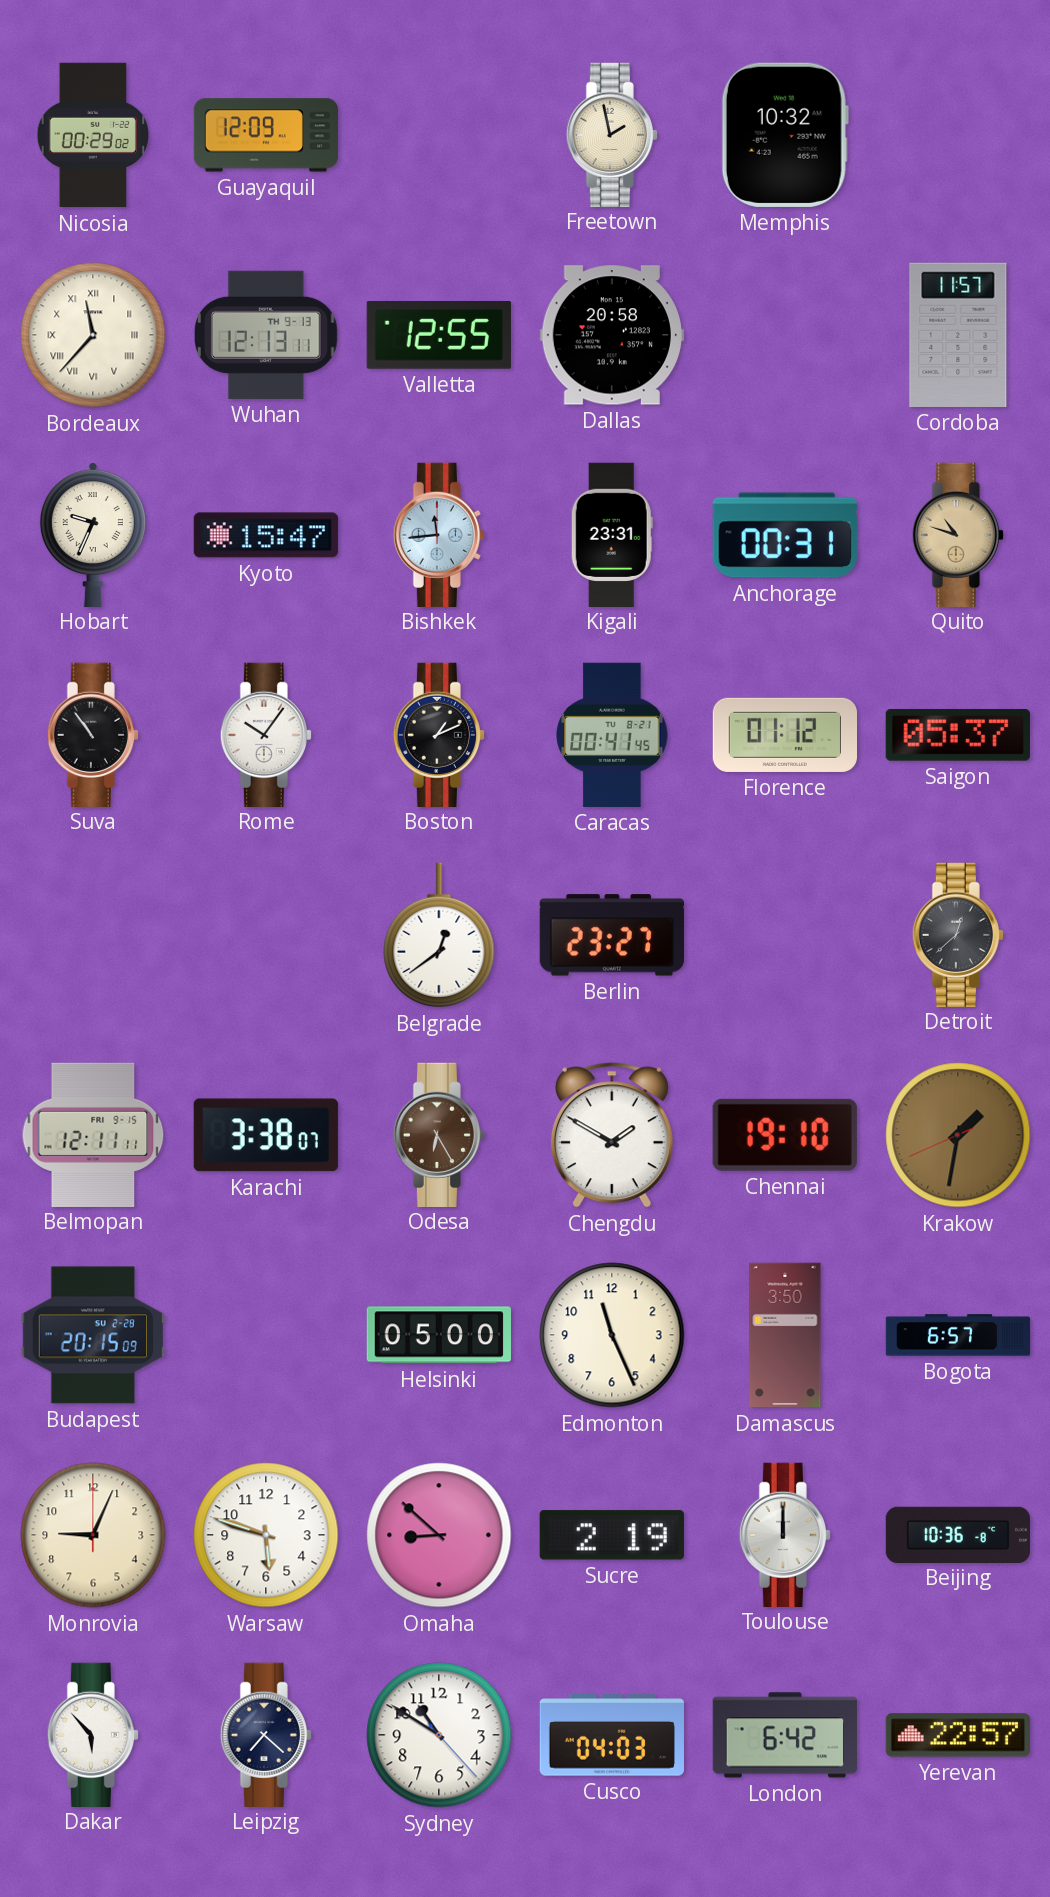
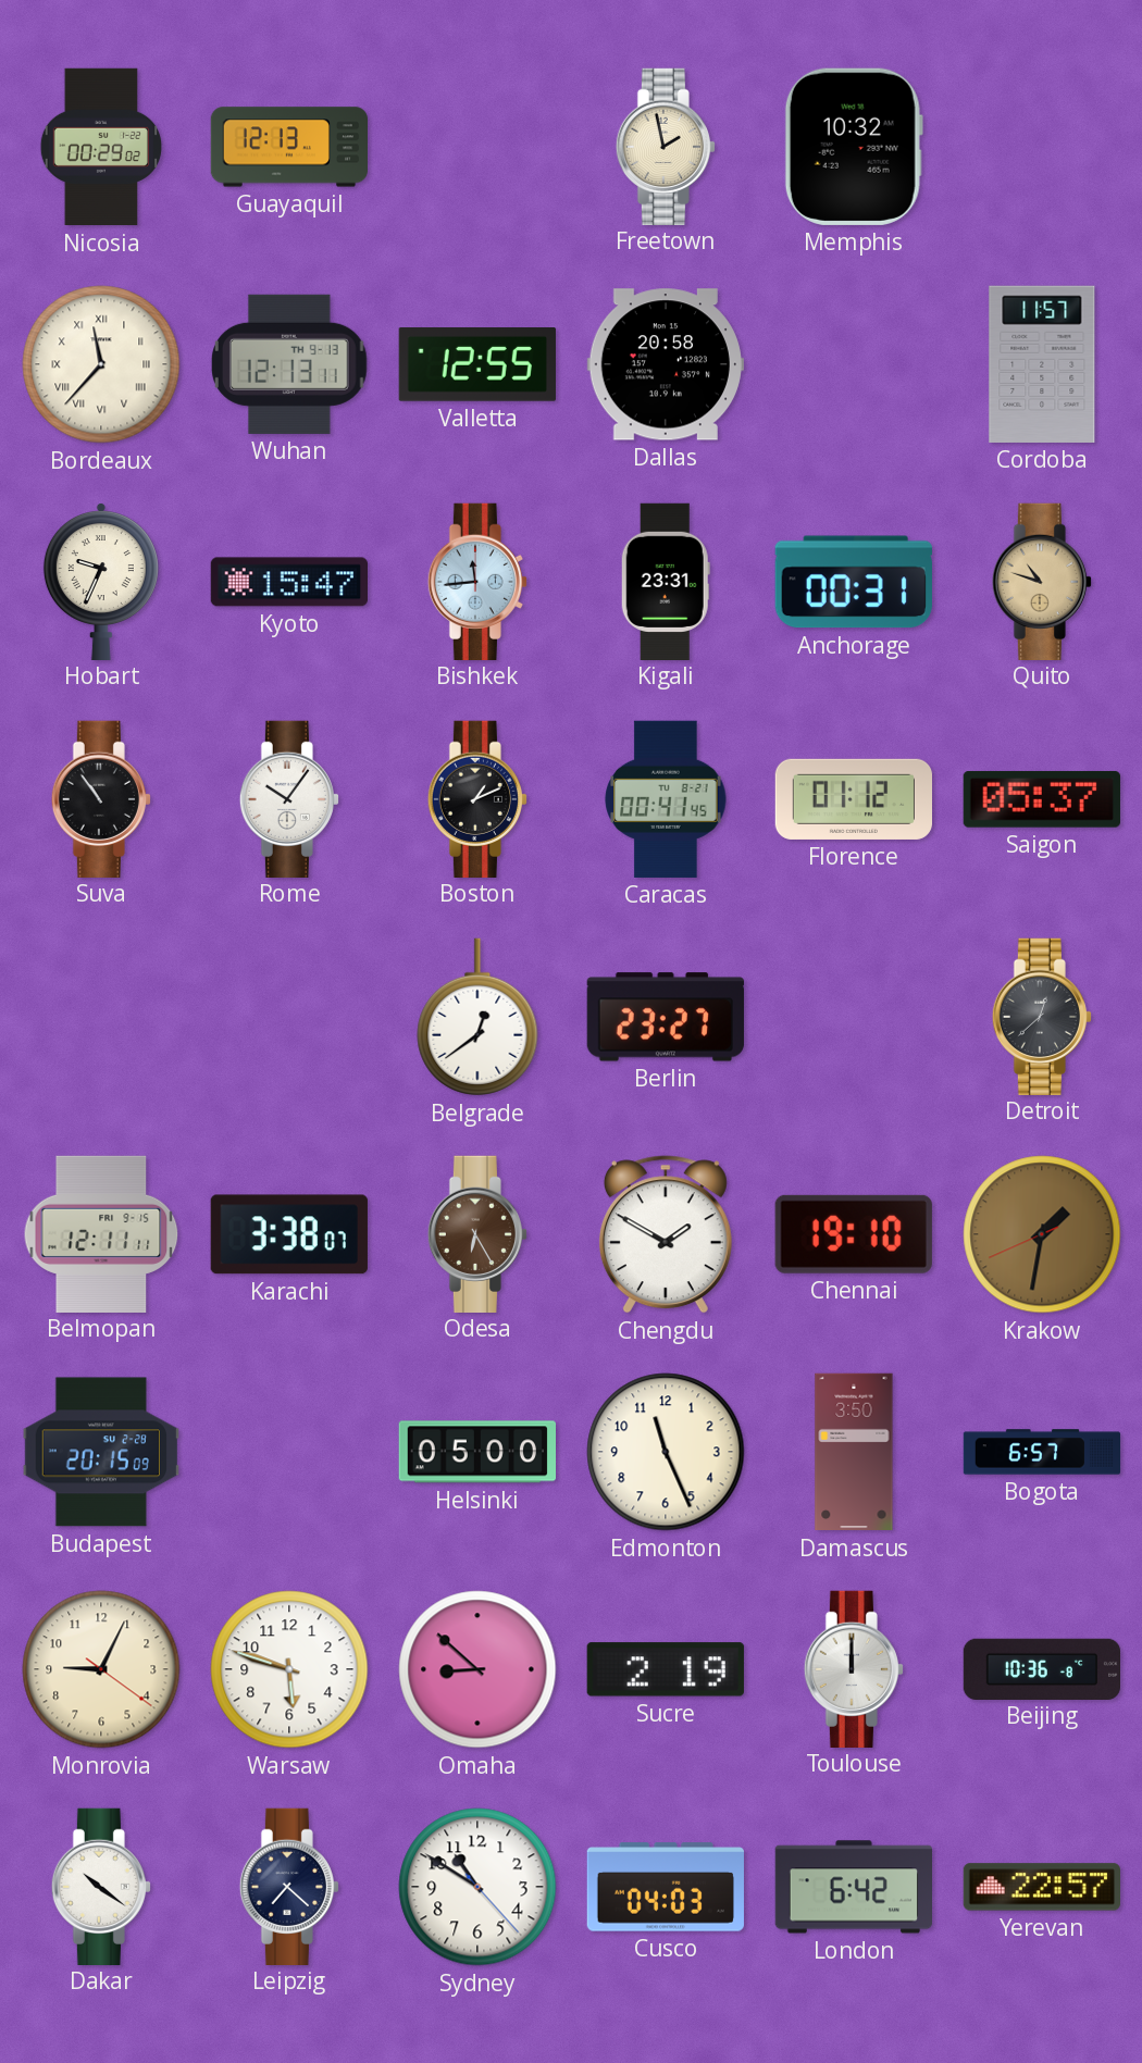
Guayaquil: 12:09 -> 12:13 (288, 147)
Monrovia: 9:04:00 -> 9:04:21 (101, 1669)
Dakar: 5:53 -> 10:21 (101, 1886)
